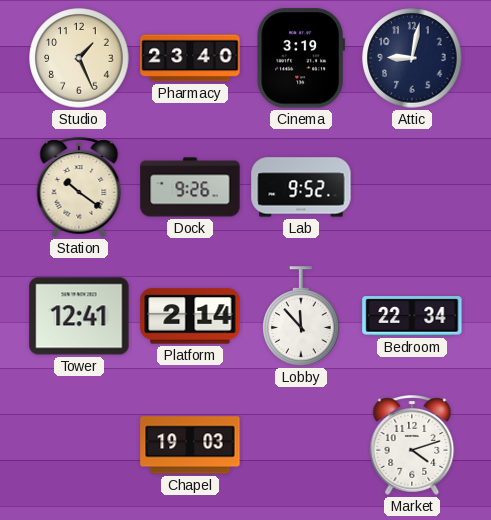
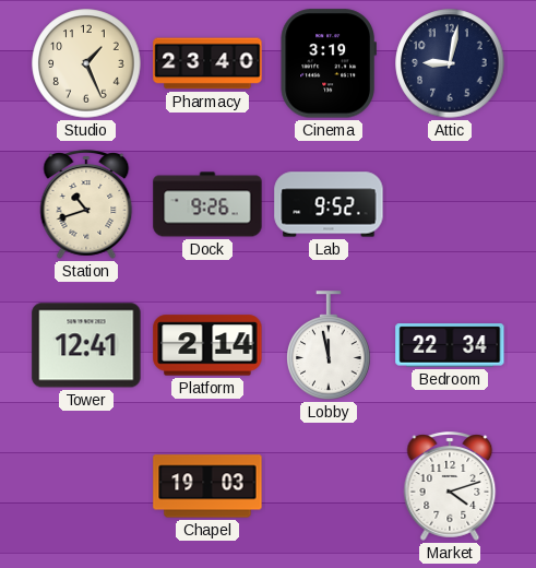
Station: 10:21 -> 10:42 (86, 204)
Lobby: 11:53 -> 11:58 (329, 345)
